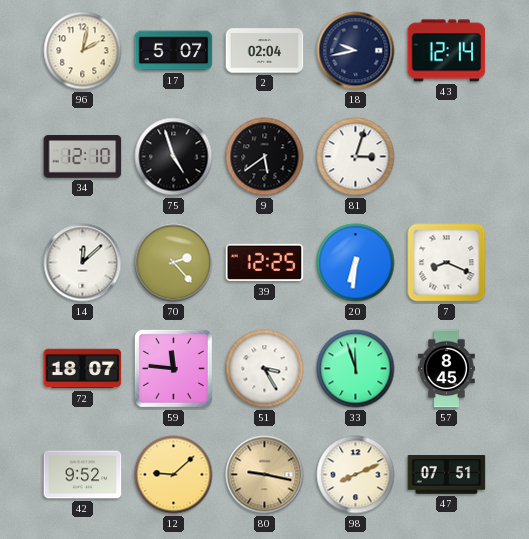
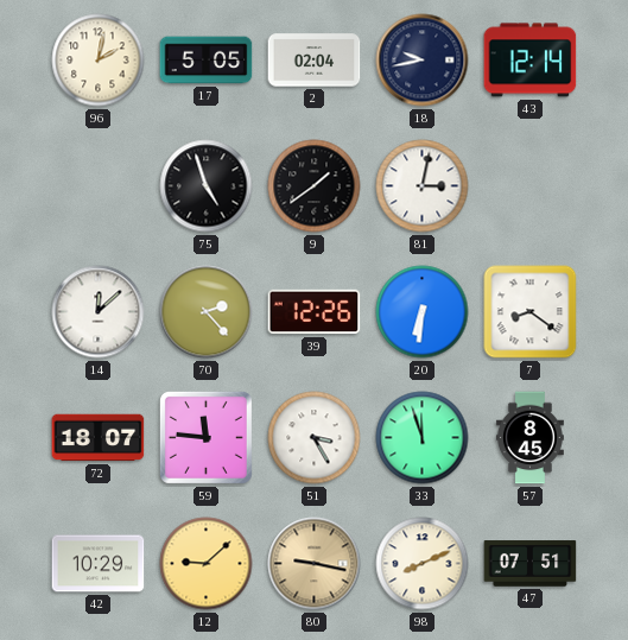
17: 5:07 -> 5:05 (207, 61)
34: 12:10 -> none (83, 157)
9: 5:39 -> 1:39 (315, 186)
81: 3:03 -> 3:02 (423, 186)
39: 12:25 -> 12:26 (315, 312)
7: 8:19 -> 8:21 (531, 312)
42: 9:52 -> 10:29 (99, 564)
